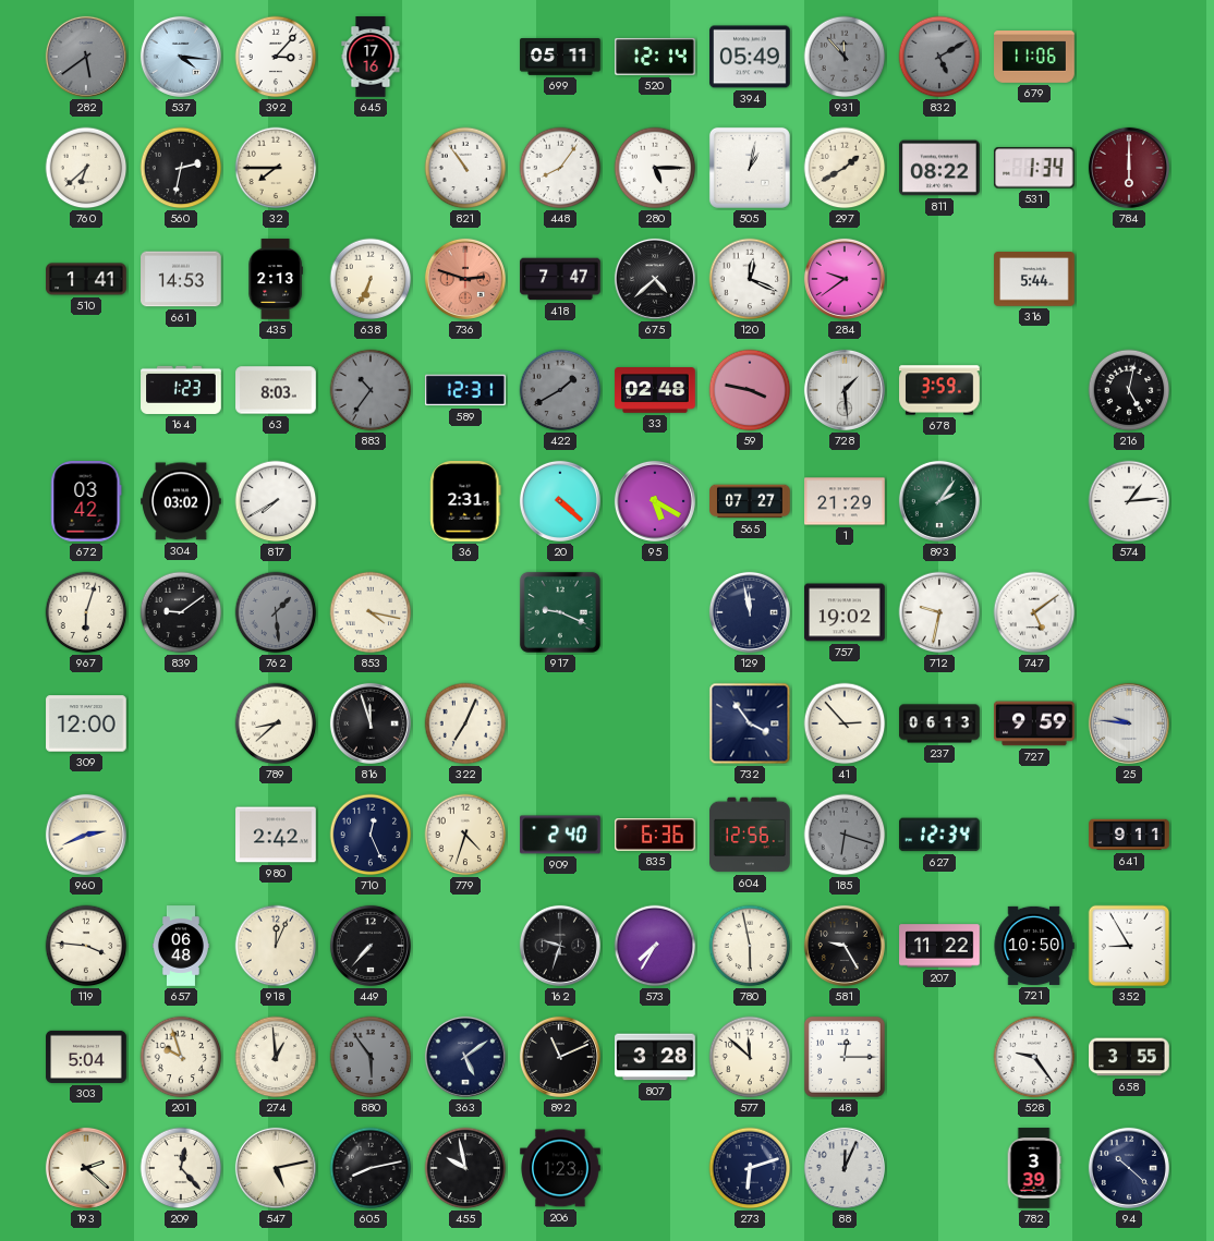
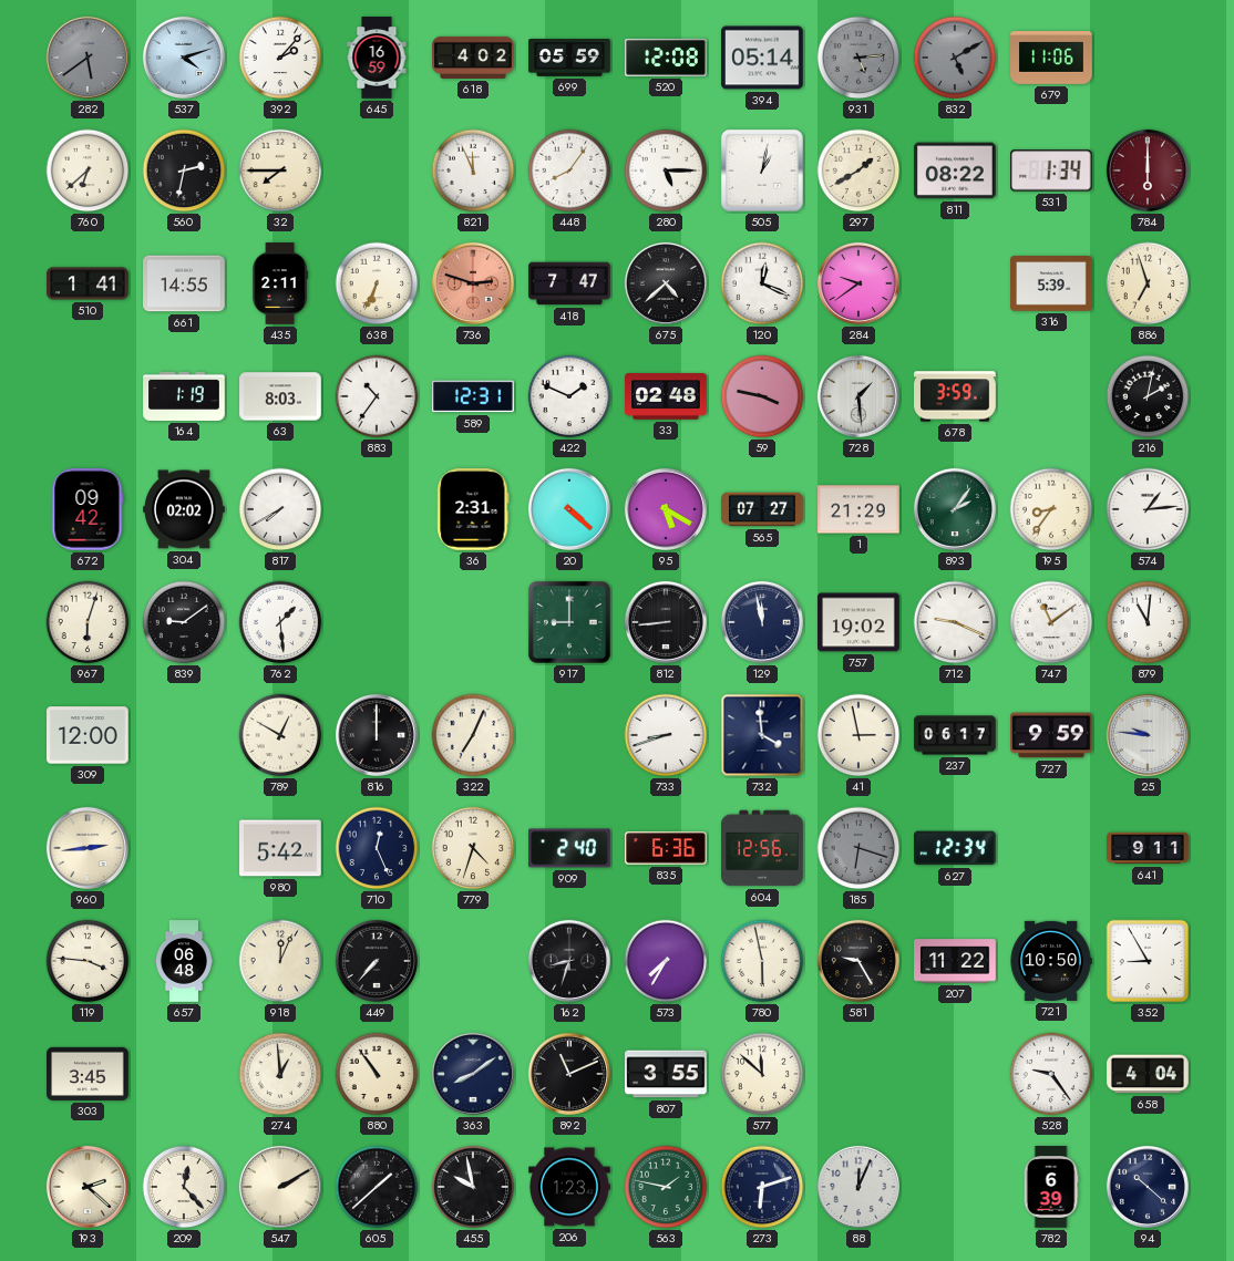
537: 4:16 -> 4:12 (184, 58)
392: 3:07 -> 2:07 (280, 58)
645: 17:16 -> 16:59 (377, 58)
618: none -> 4:02 (473, 58)
699: 05:11 -> 05:59 (569, 59)
520: 12:14 -> 12:08 (666, 58)
394: 05:49 -> 05:14 (762, 58)
931: 11:53 -> 5:14 (858, 58)
821: 10:54 -> 11:56 (473, 170)
661: 14:53 -> 14:55 (184, 283)
435: 2:13 -> 2:11 (280, 283)
316: 5:44 -> 5:39 (1051, 285)
886: none -> 6:57 (1148, 283)
164: 1:23 -> 1:19 (184, 396)
883 dial: grey -> white (377, 396)
422: 1:40 -> 1:49 (569, 396)
422 dial: grey -> white (569, 396)
216: 5:02 -> 2:02 (1148, 396)
672: 03:42 -> 09:42 (88, 510)
304: 03:02 -> 02:02 (184, 509)
195: none -> 8:36 (1051, 509)
762 dial: grey -> white (280, 622)
853: 4:17 -> none (371, 612)
917: 9:19 -> 9:00 (569, 622)
812: none -> 8:44 (666, 622)
712: 9:32 -> 9:19 (955, 622)
747: 5:09 -> 11:09 (1051, 622)
879: none -> 11:01 (1148, 622)
789: 8:38 -> 12:50 (280, 735)
816: 11:57 -> 12:00 (377, 735)
733: none -> 8:42 (666, 735)
732: 3:54 -> 3:59 (762, 735)
41: 2:53 -> 2:58 (858, 735)
237: 06:13 -> 06:17 (955, 735)
960: 2:41 -> 2:44 (88, 848)
980: 2:42 -> 5:42 (280, 848)
162: 9:33 -> 8:33 (569, 961)
303: 5:04 -> 3:45 (88, 1074)
201: 9:57 -> none (181, 1057)
880: 5:54 -> 10:54 (377, 1074)
880 dial: grey -> cream (377, 1074)
363: 5:09 -> 8:09 (473, 1074)
807: 3:28 -> 3:55 (666, 1074)
48: 12:15 -> none (845, 1057)
658: 3:55 -> 4:04 (1148, 1074)
547: 5:13 -> 2:10 (280, 1187)
605: 8:13 -> 1:38 (377, 1187)
563: none -> 1:47 (666, 1187)
782: 3:39 -> 6:39 (1051, 1187)
